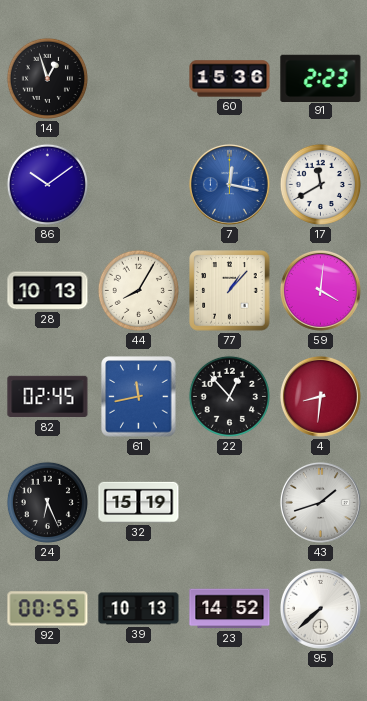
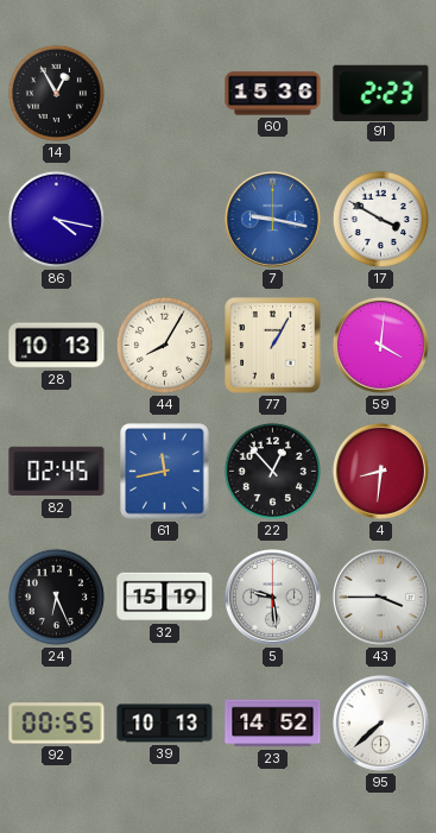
14: 12:57 -> 12:55 (56, 93)
86: 10:09 -> 4:17 (56, 219)
7: 12:17 -> 9:17 (272, 219)
17: 11:40 -> 3:50 (380, 219)
77: 1:07 -> 1:05 (273, 346)
5: none -> 9:29 (272, 597)
43: 1:42 -> 3:45 (380, 597)
